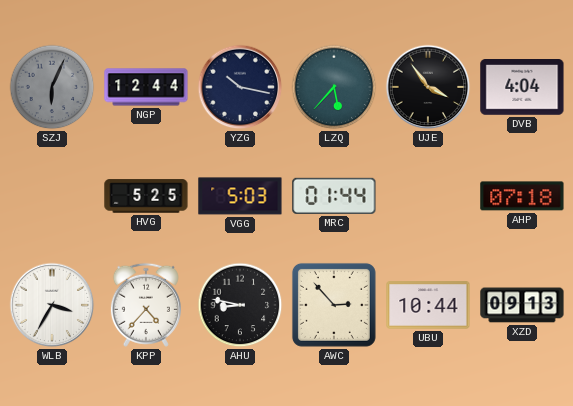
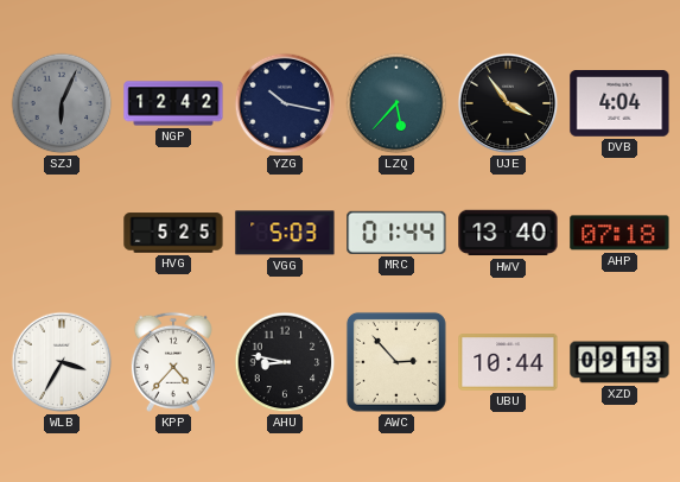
NGP: 12:44 -> 12:42 (173, 103)
HWV: none -> 13:40 (508, 233)
